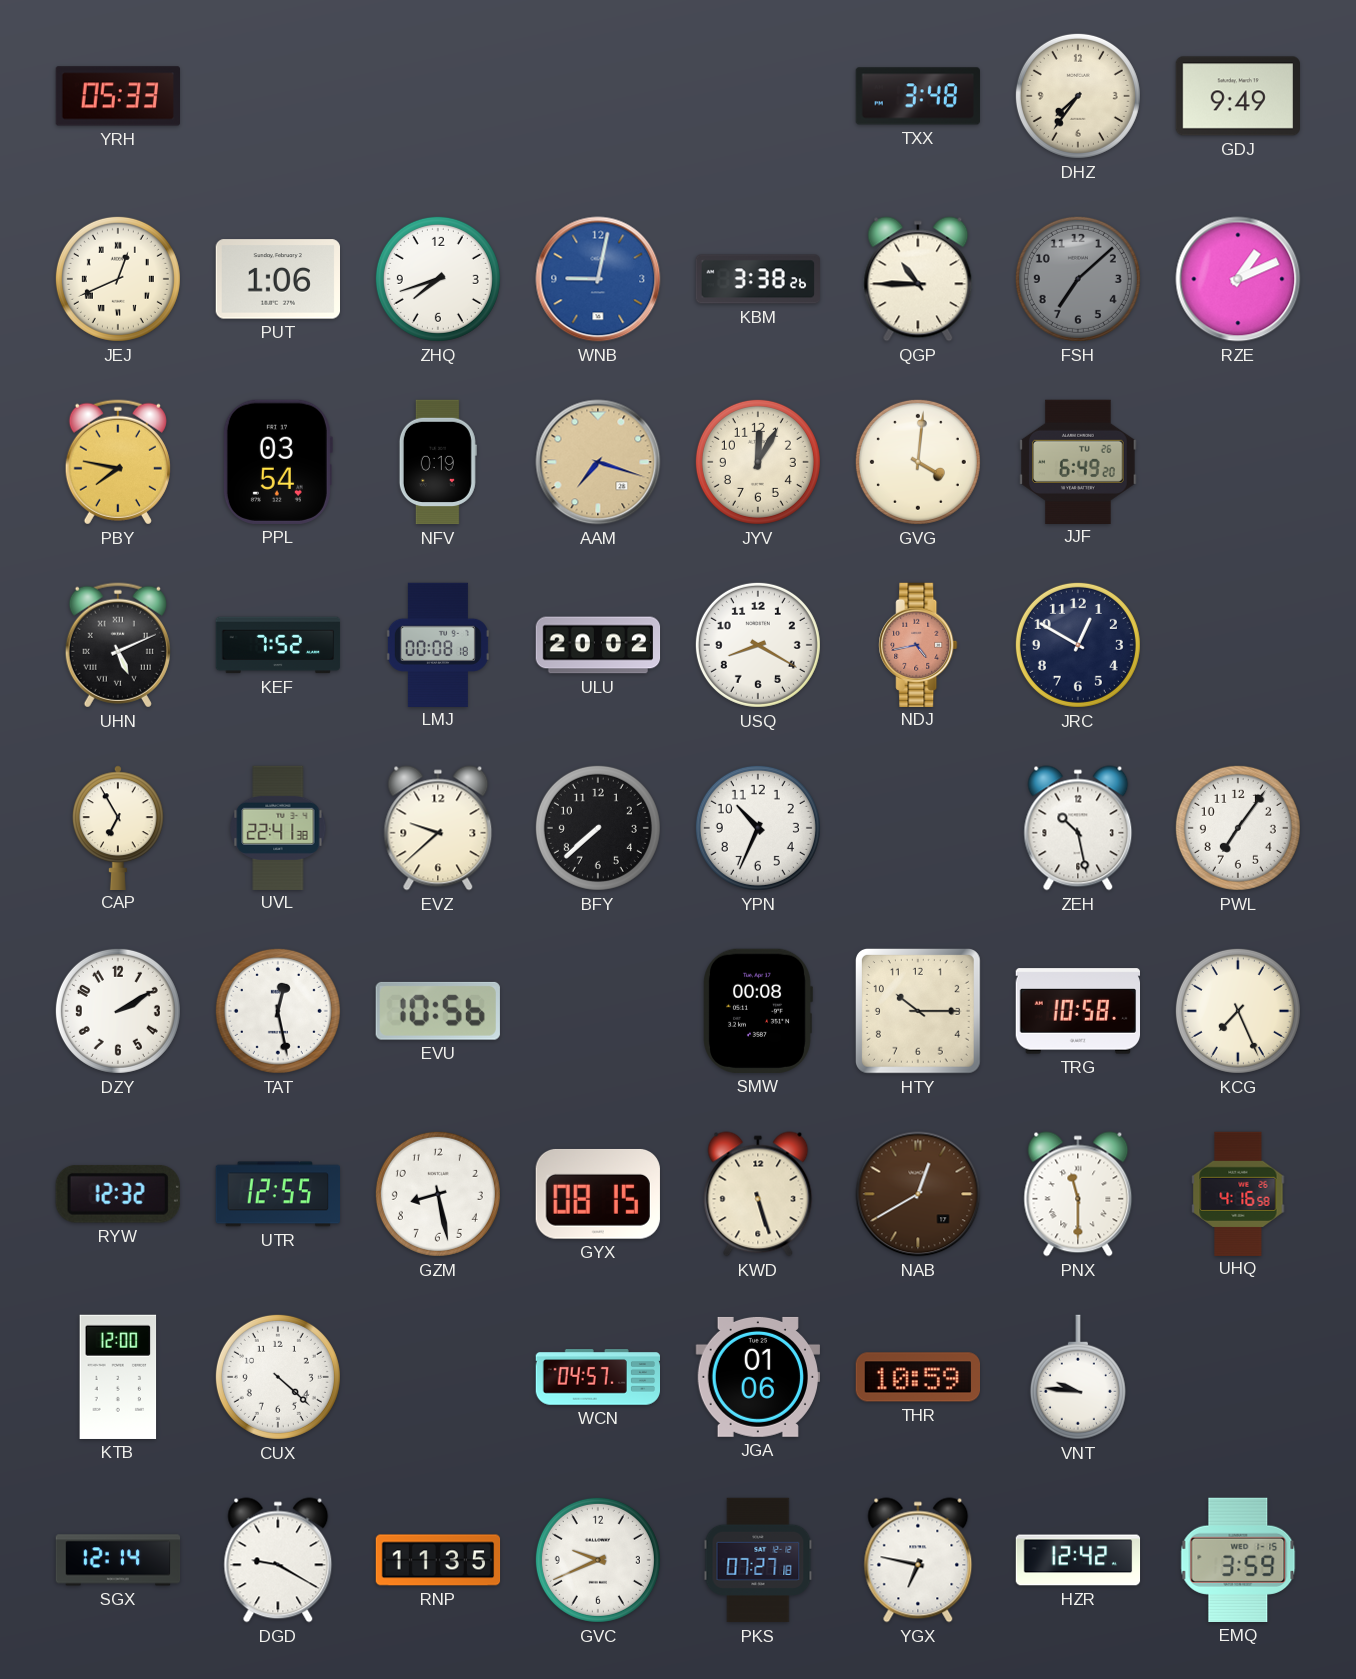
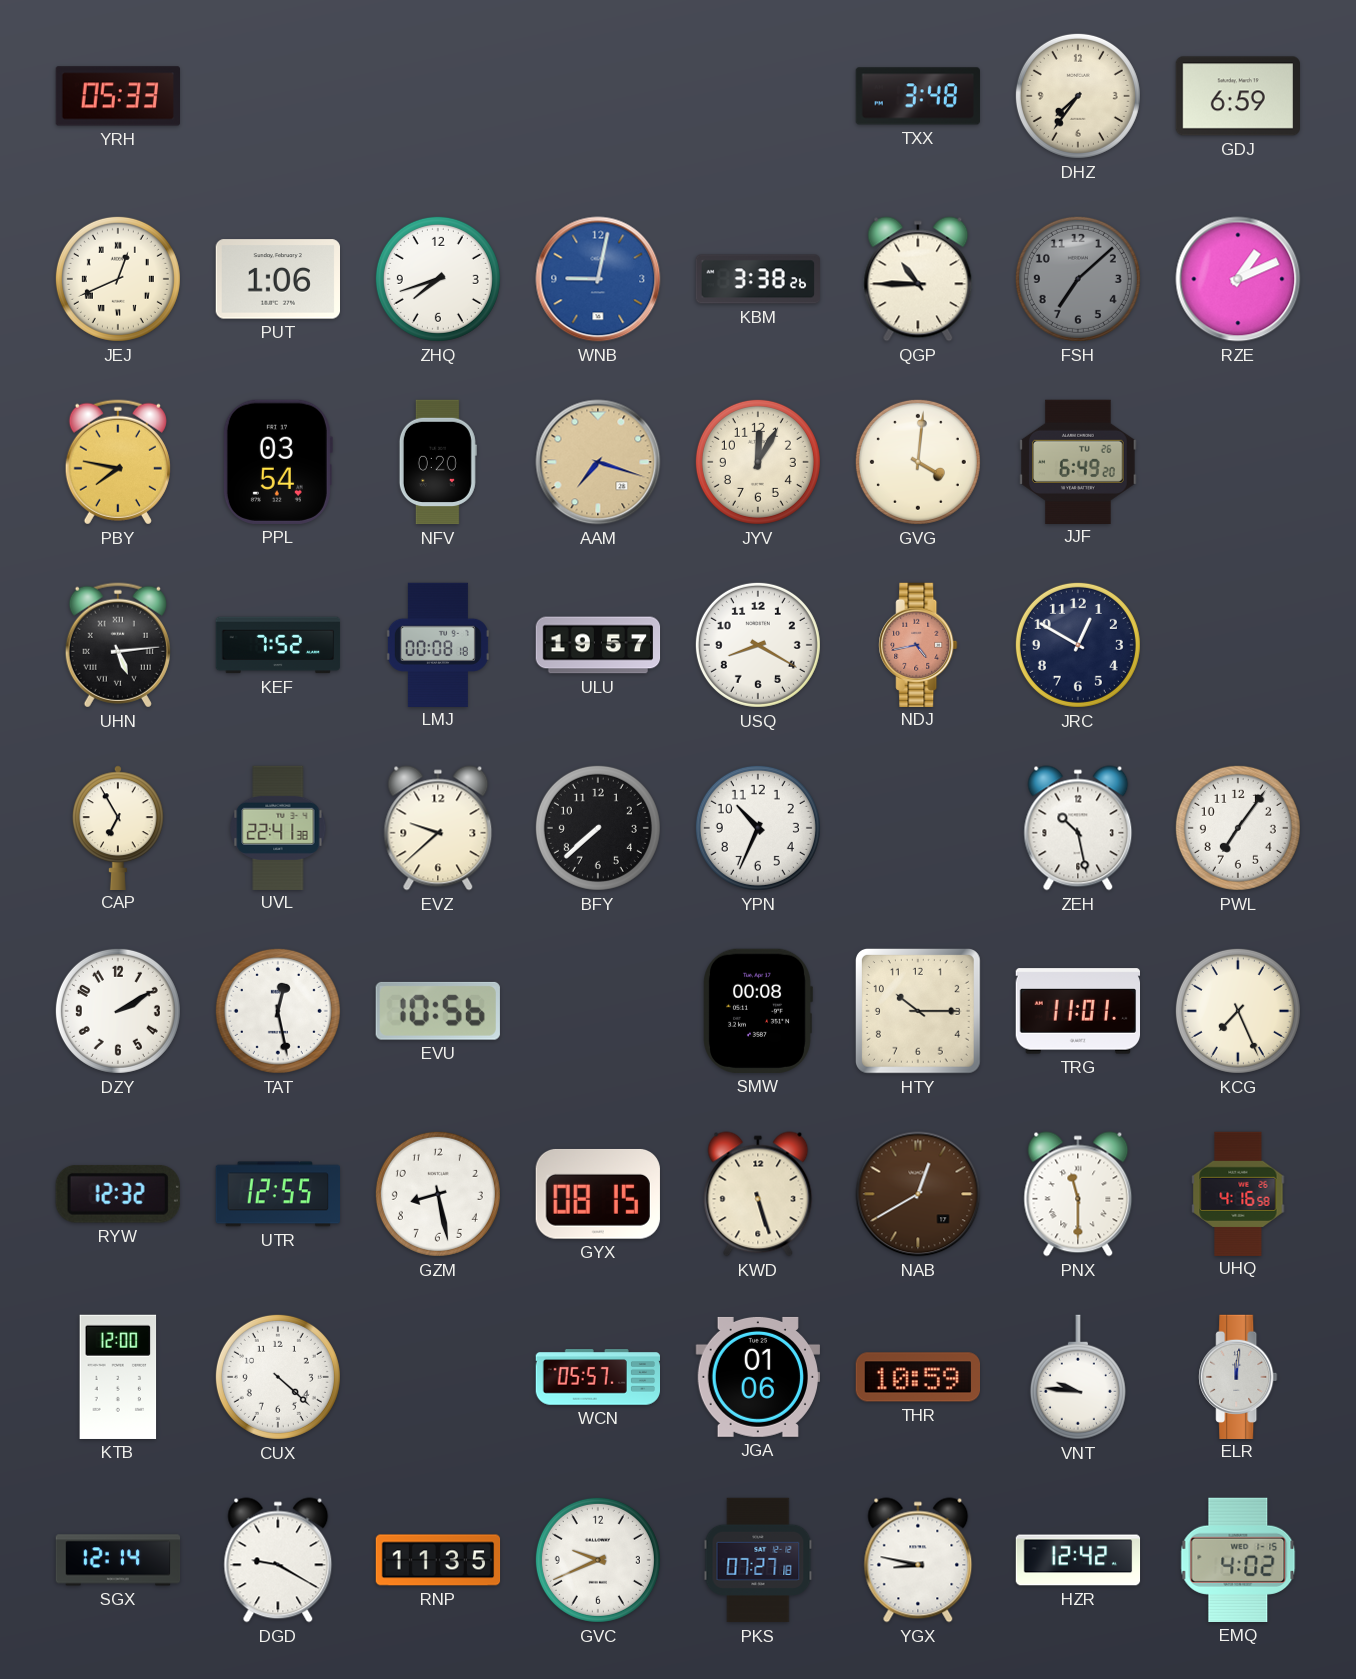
GDJ: 9:49 -> 6:59 (1237, 96)
NFV: 0:19 -> 0:20 (438, 462)
UHN: 5:11 -> 5:14 (118, 645)
ULU: 20:02 -> 19:57 (598, 645)
TRG: 10:58 -> 11:01 (1077, 1011)
WCN: 04:57 -> 05:57 (597, 1377)
ELR: none -> 12:01 (1238, 1376)
YGX: 6:47 -> 8:47 (918, 1560)
EMQ: 3:59 -> 4:02 (1238, 1560)
